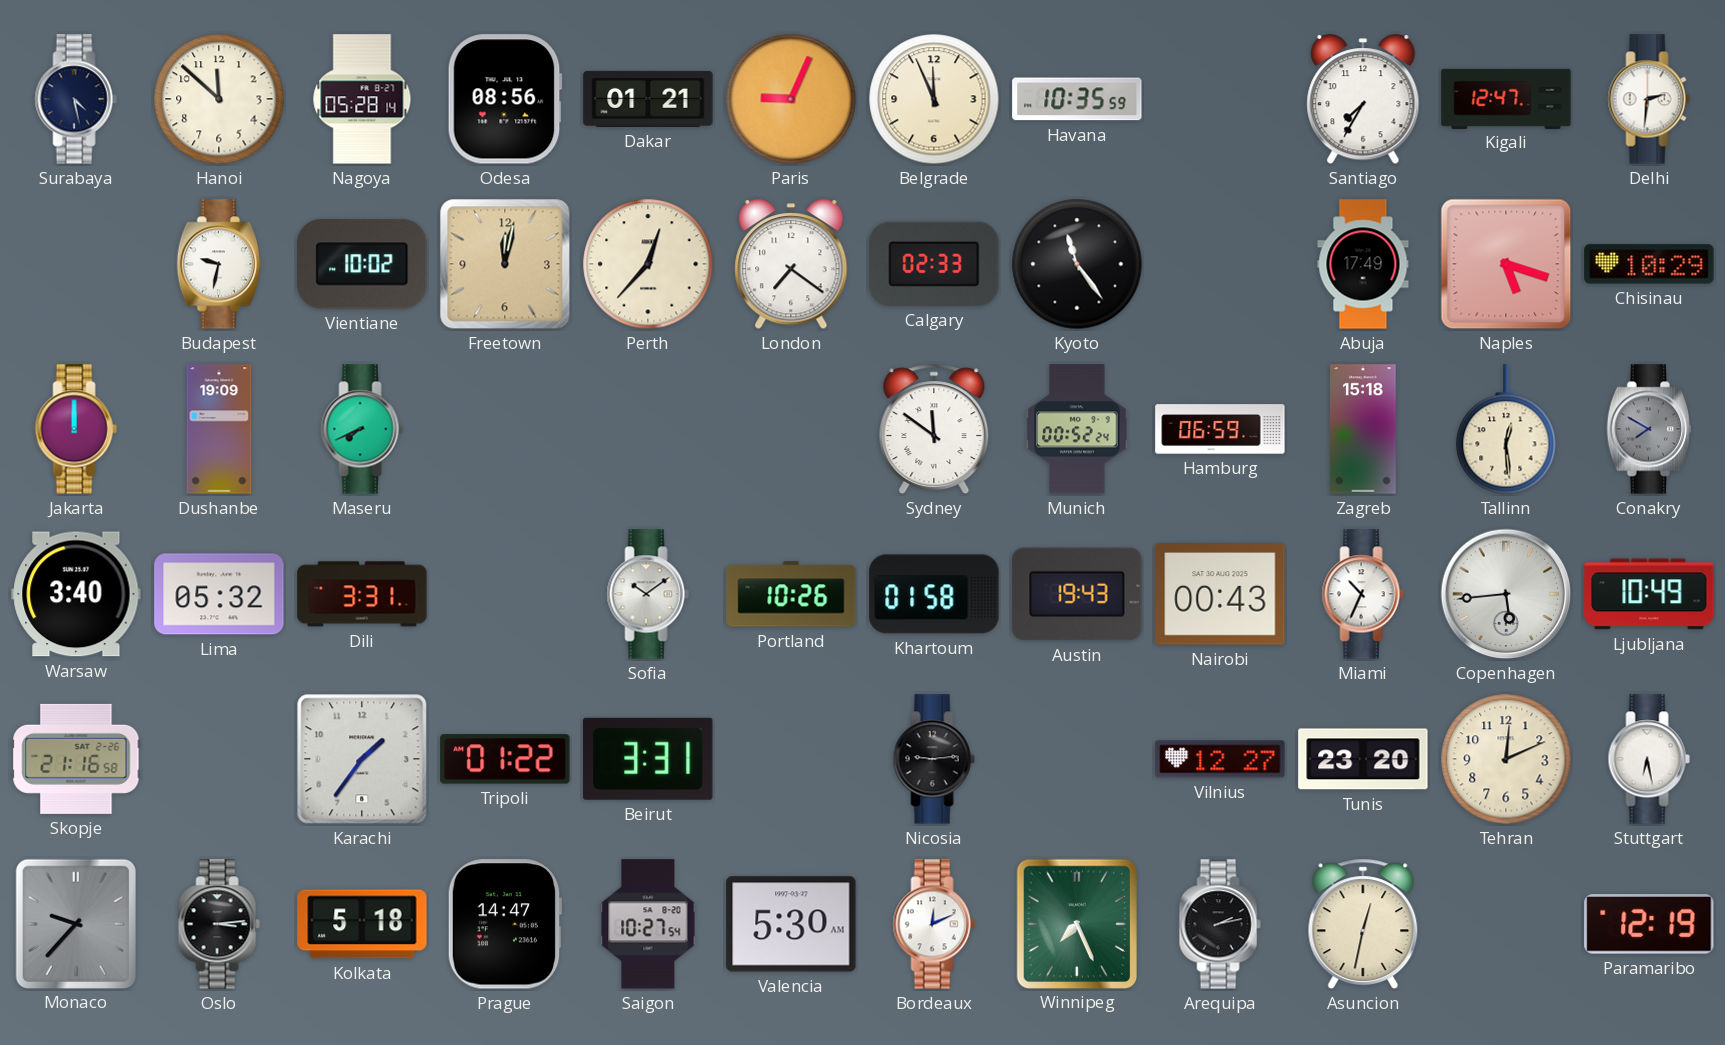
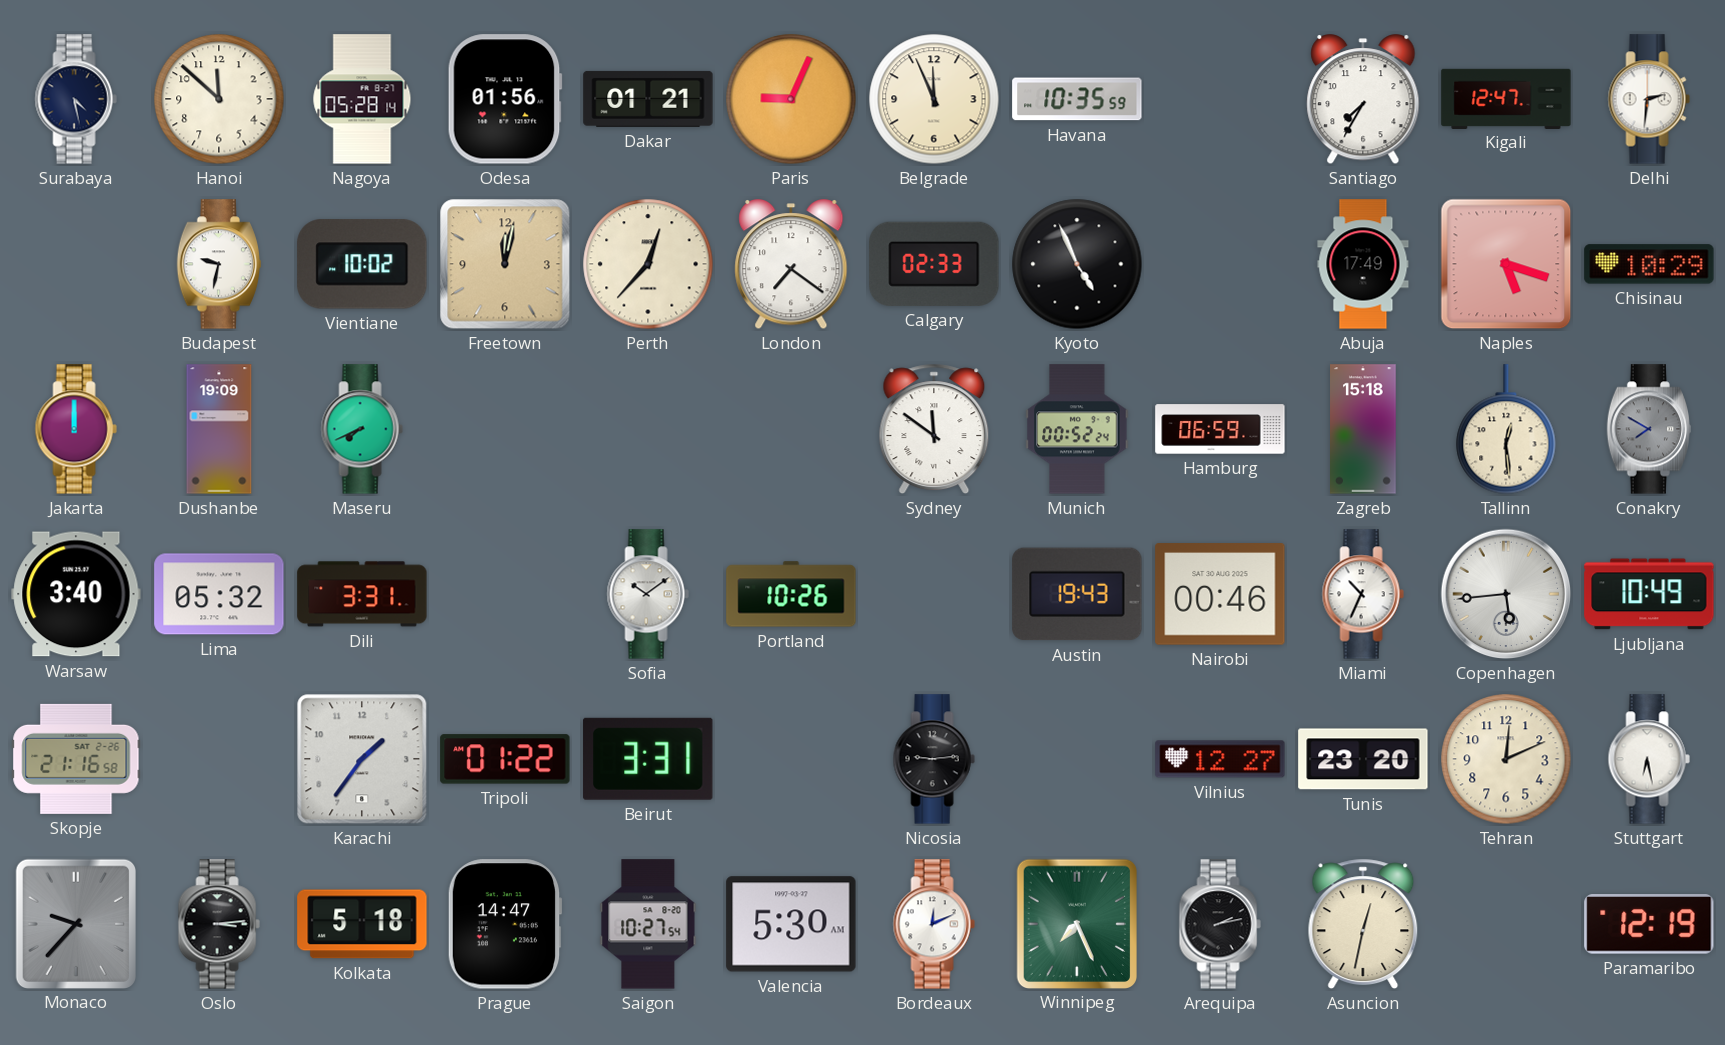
Odesa: 08:56 -> 01:56 (505, 99)
Kyoto: 11:24 -> 4:56 (1077, 264)
Khartoum: 01:58 -> none (934, 594)
Nairobi: 00:43 -> 00:46 (1220, 594)
